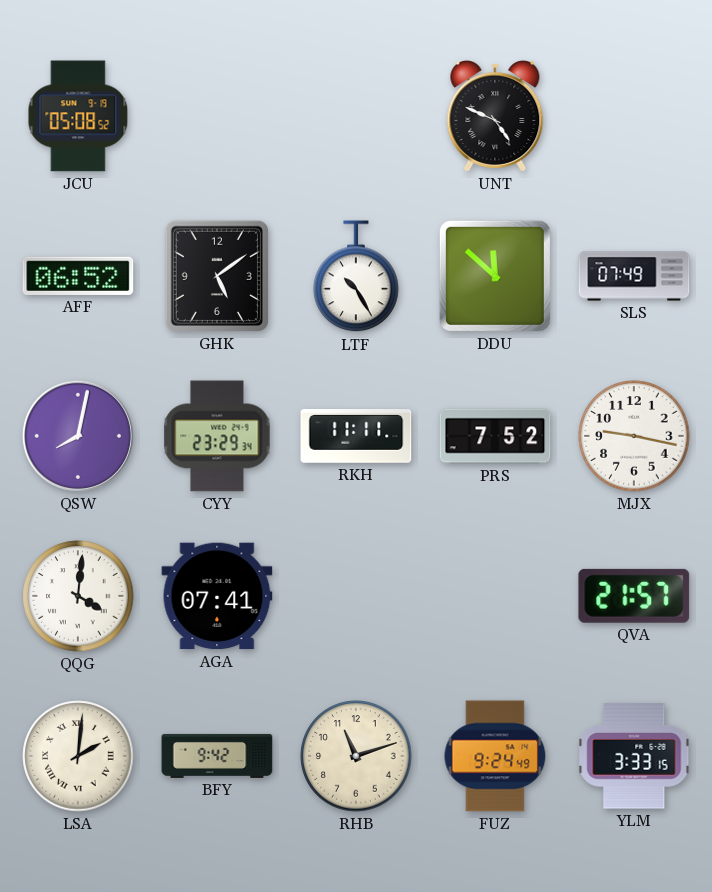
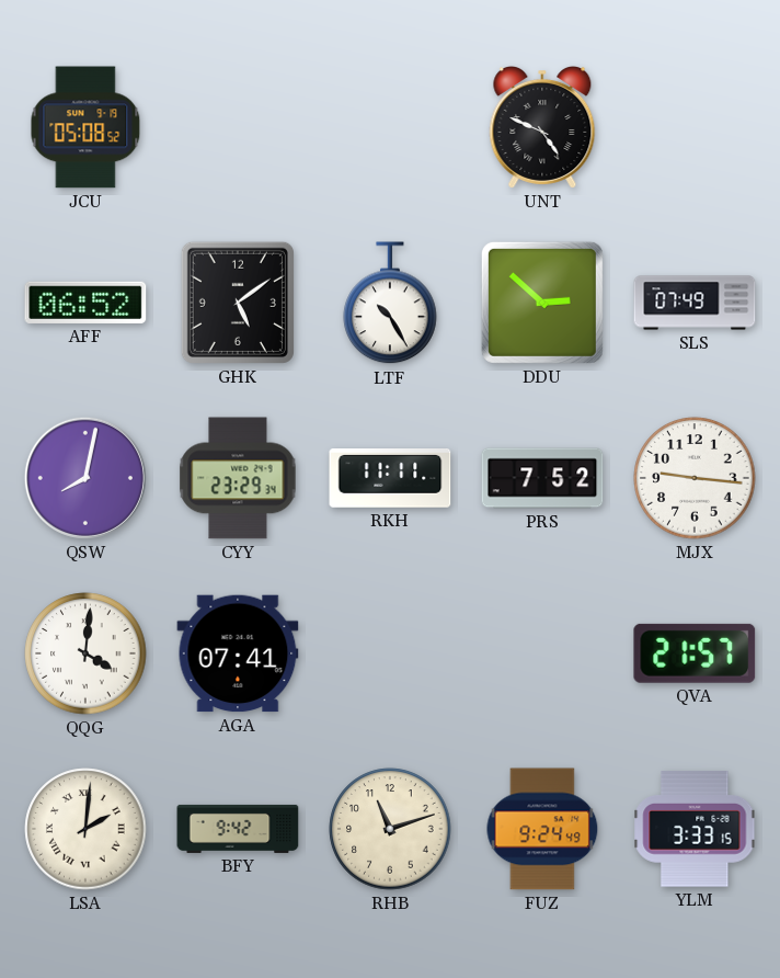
DDU: 11:52 -> 2:52 (542, 303)
MJX: 9:17 -> 9:16 (695, 478)
